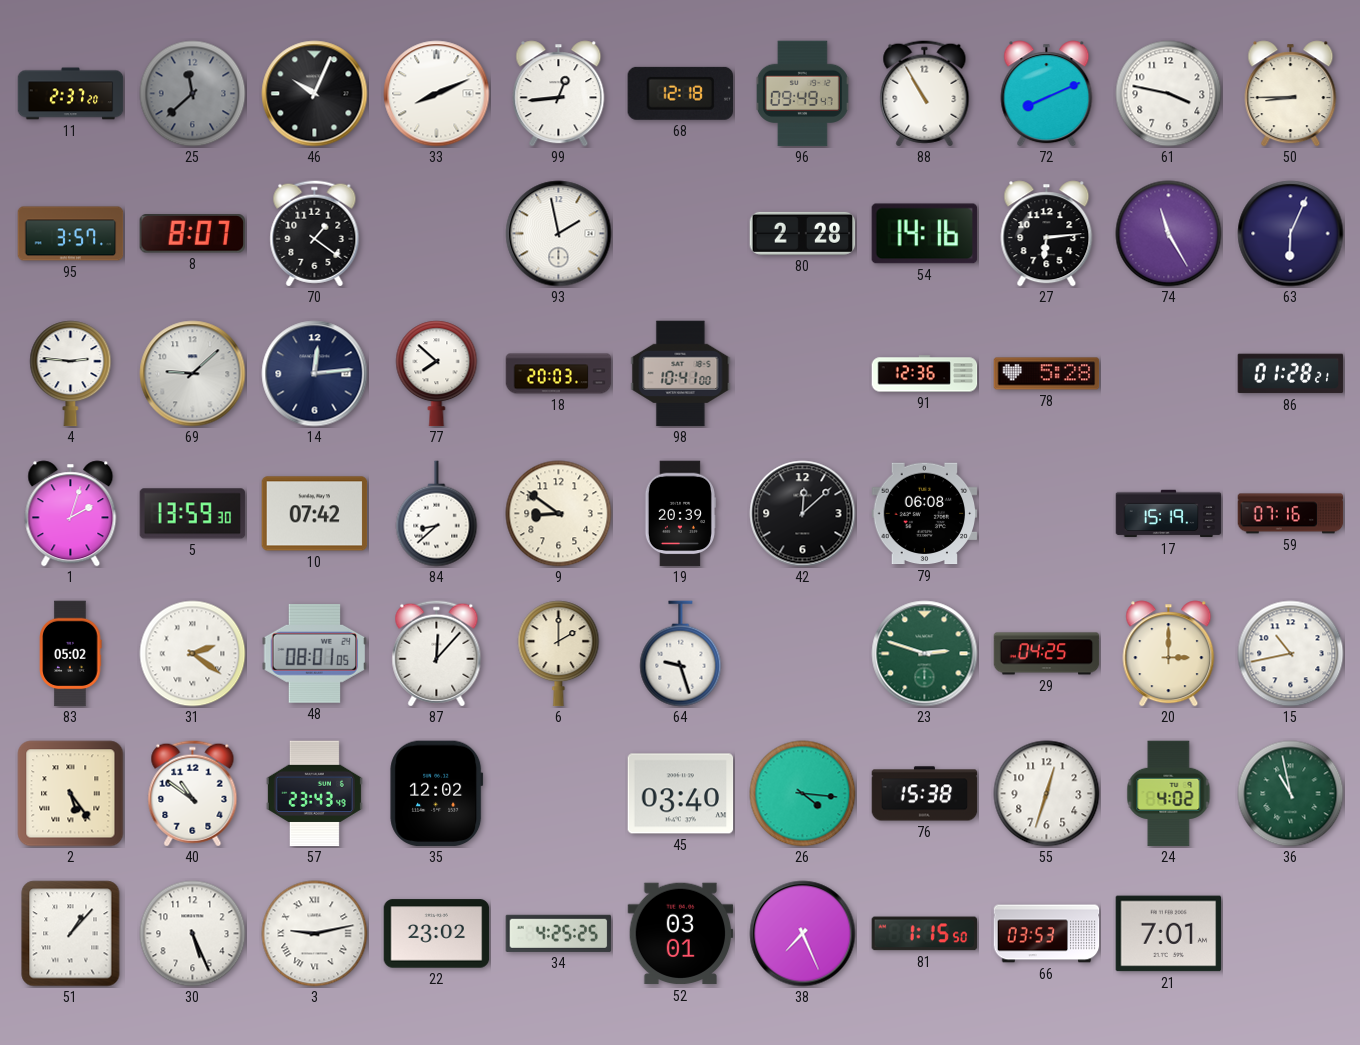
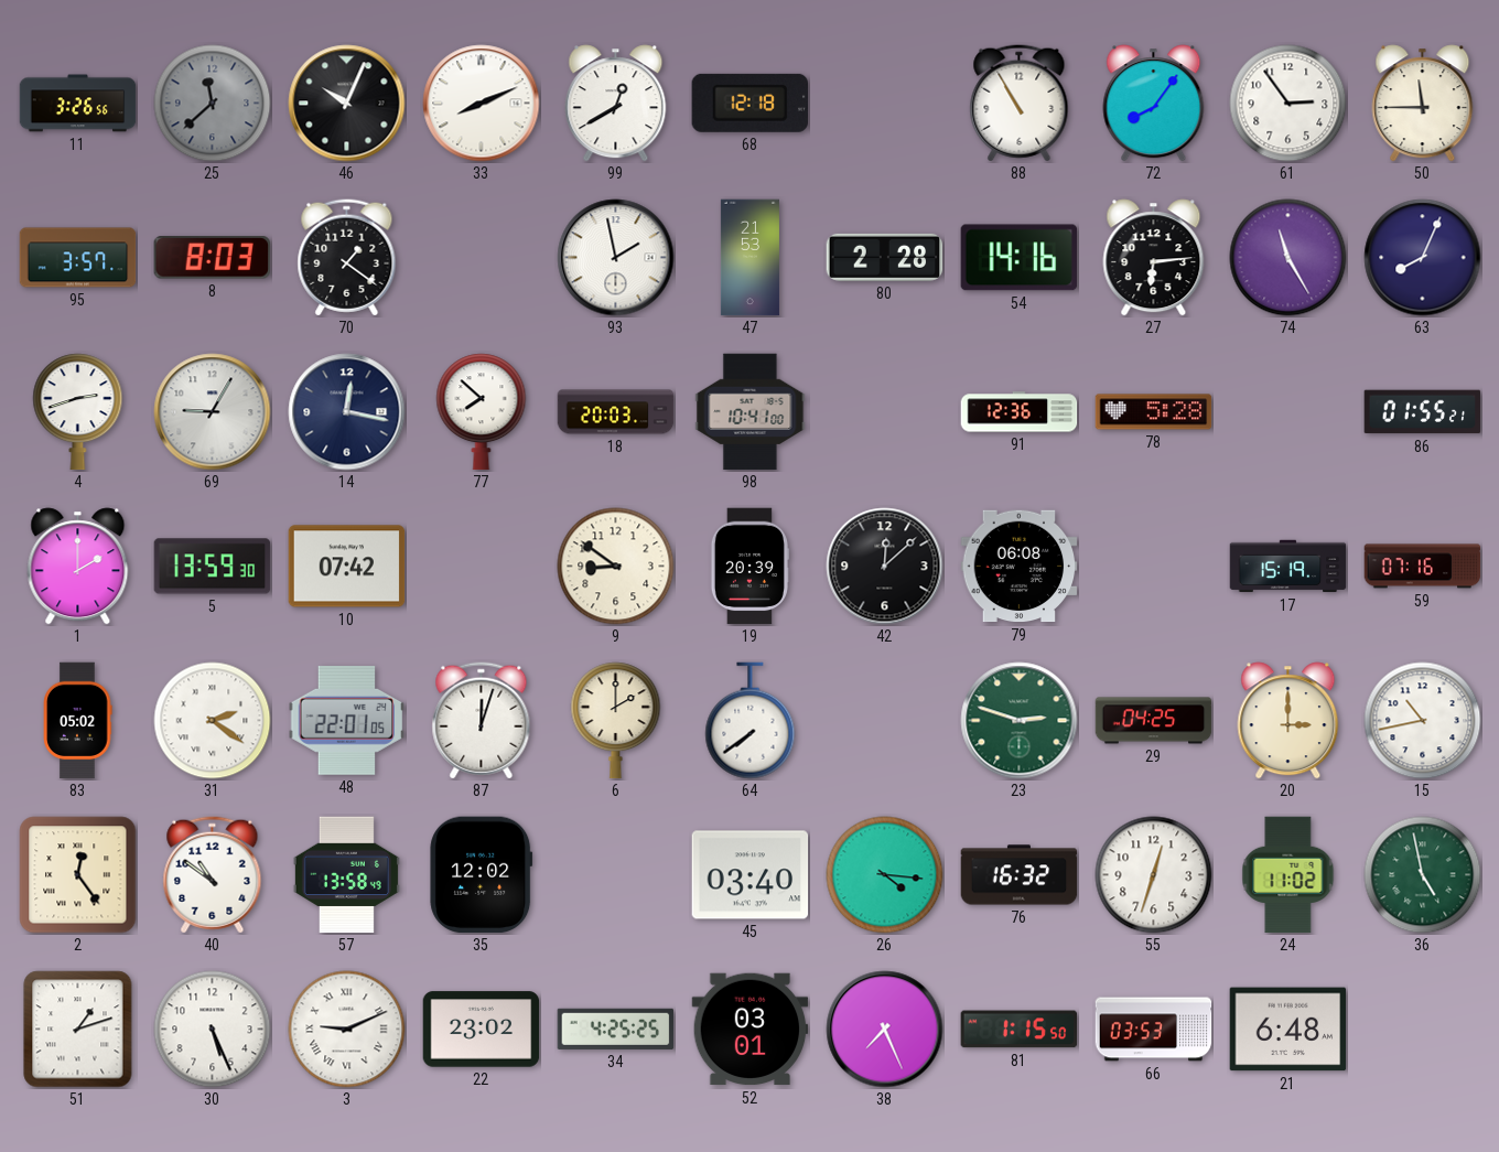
11: 2:37 -> 3:26 (78, 104)
99: 12:44 -> 12:40 (616, 104)
96: 09:49 -> none (802, 94)
72: 8:11 -> 8:06 (1154, 104)
61: 3:47 -> 2:54 (1288, 104)
50: 8:45 -> 11:45 (1423, 104)
8: 8:07 -> 8:03 (212, 258)
47: none -> 21:53 (749, 258)
63: 6:04 -> 8:04 (1423, 258)
4: 2:46 -> 2:42 (78, 412)
69: 9:08 -> 9:05 (213, 412)
14: 12:14 -> 12:17 (347, 412)
86: 01:28 -> 01:55 (1423, 412)
1: 2:03 -> 2:00 (78, 567)
84: 8:38 -> none (437, 514)
48: 08:01 -> 22:01 (347, 720)
87: 12:07 -> 12:03 (482, 721)
64: 9:27 -> 7:39 (751, 721)
2: 5:24 -> 12:24 (78, 875)
57: 23:43 -> 13:58 (346, 875)
76: 15:38 -> 16:32 (1020, 875)
24: 4:02 -> 11:02 (1288, 875)
36: 10:58 -> 4:58 (1423, 875)
51: 1:07 -> 1:12 (78, 1030)
3: 9:13 -> 9:11 (347, 1030)
21: 7:01 -> 6:48 (1288, 1030)
